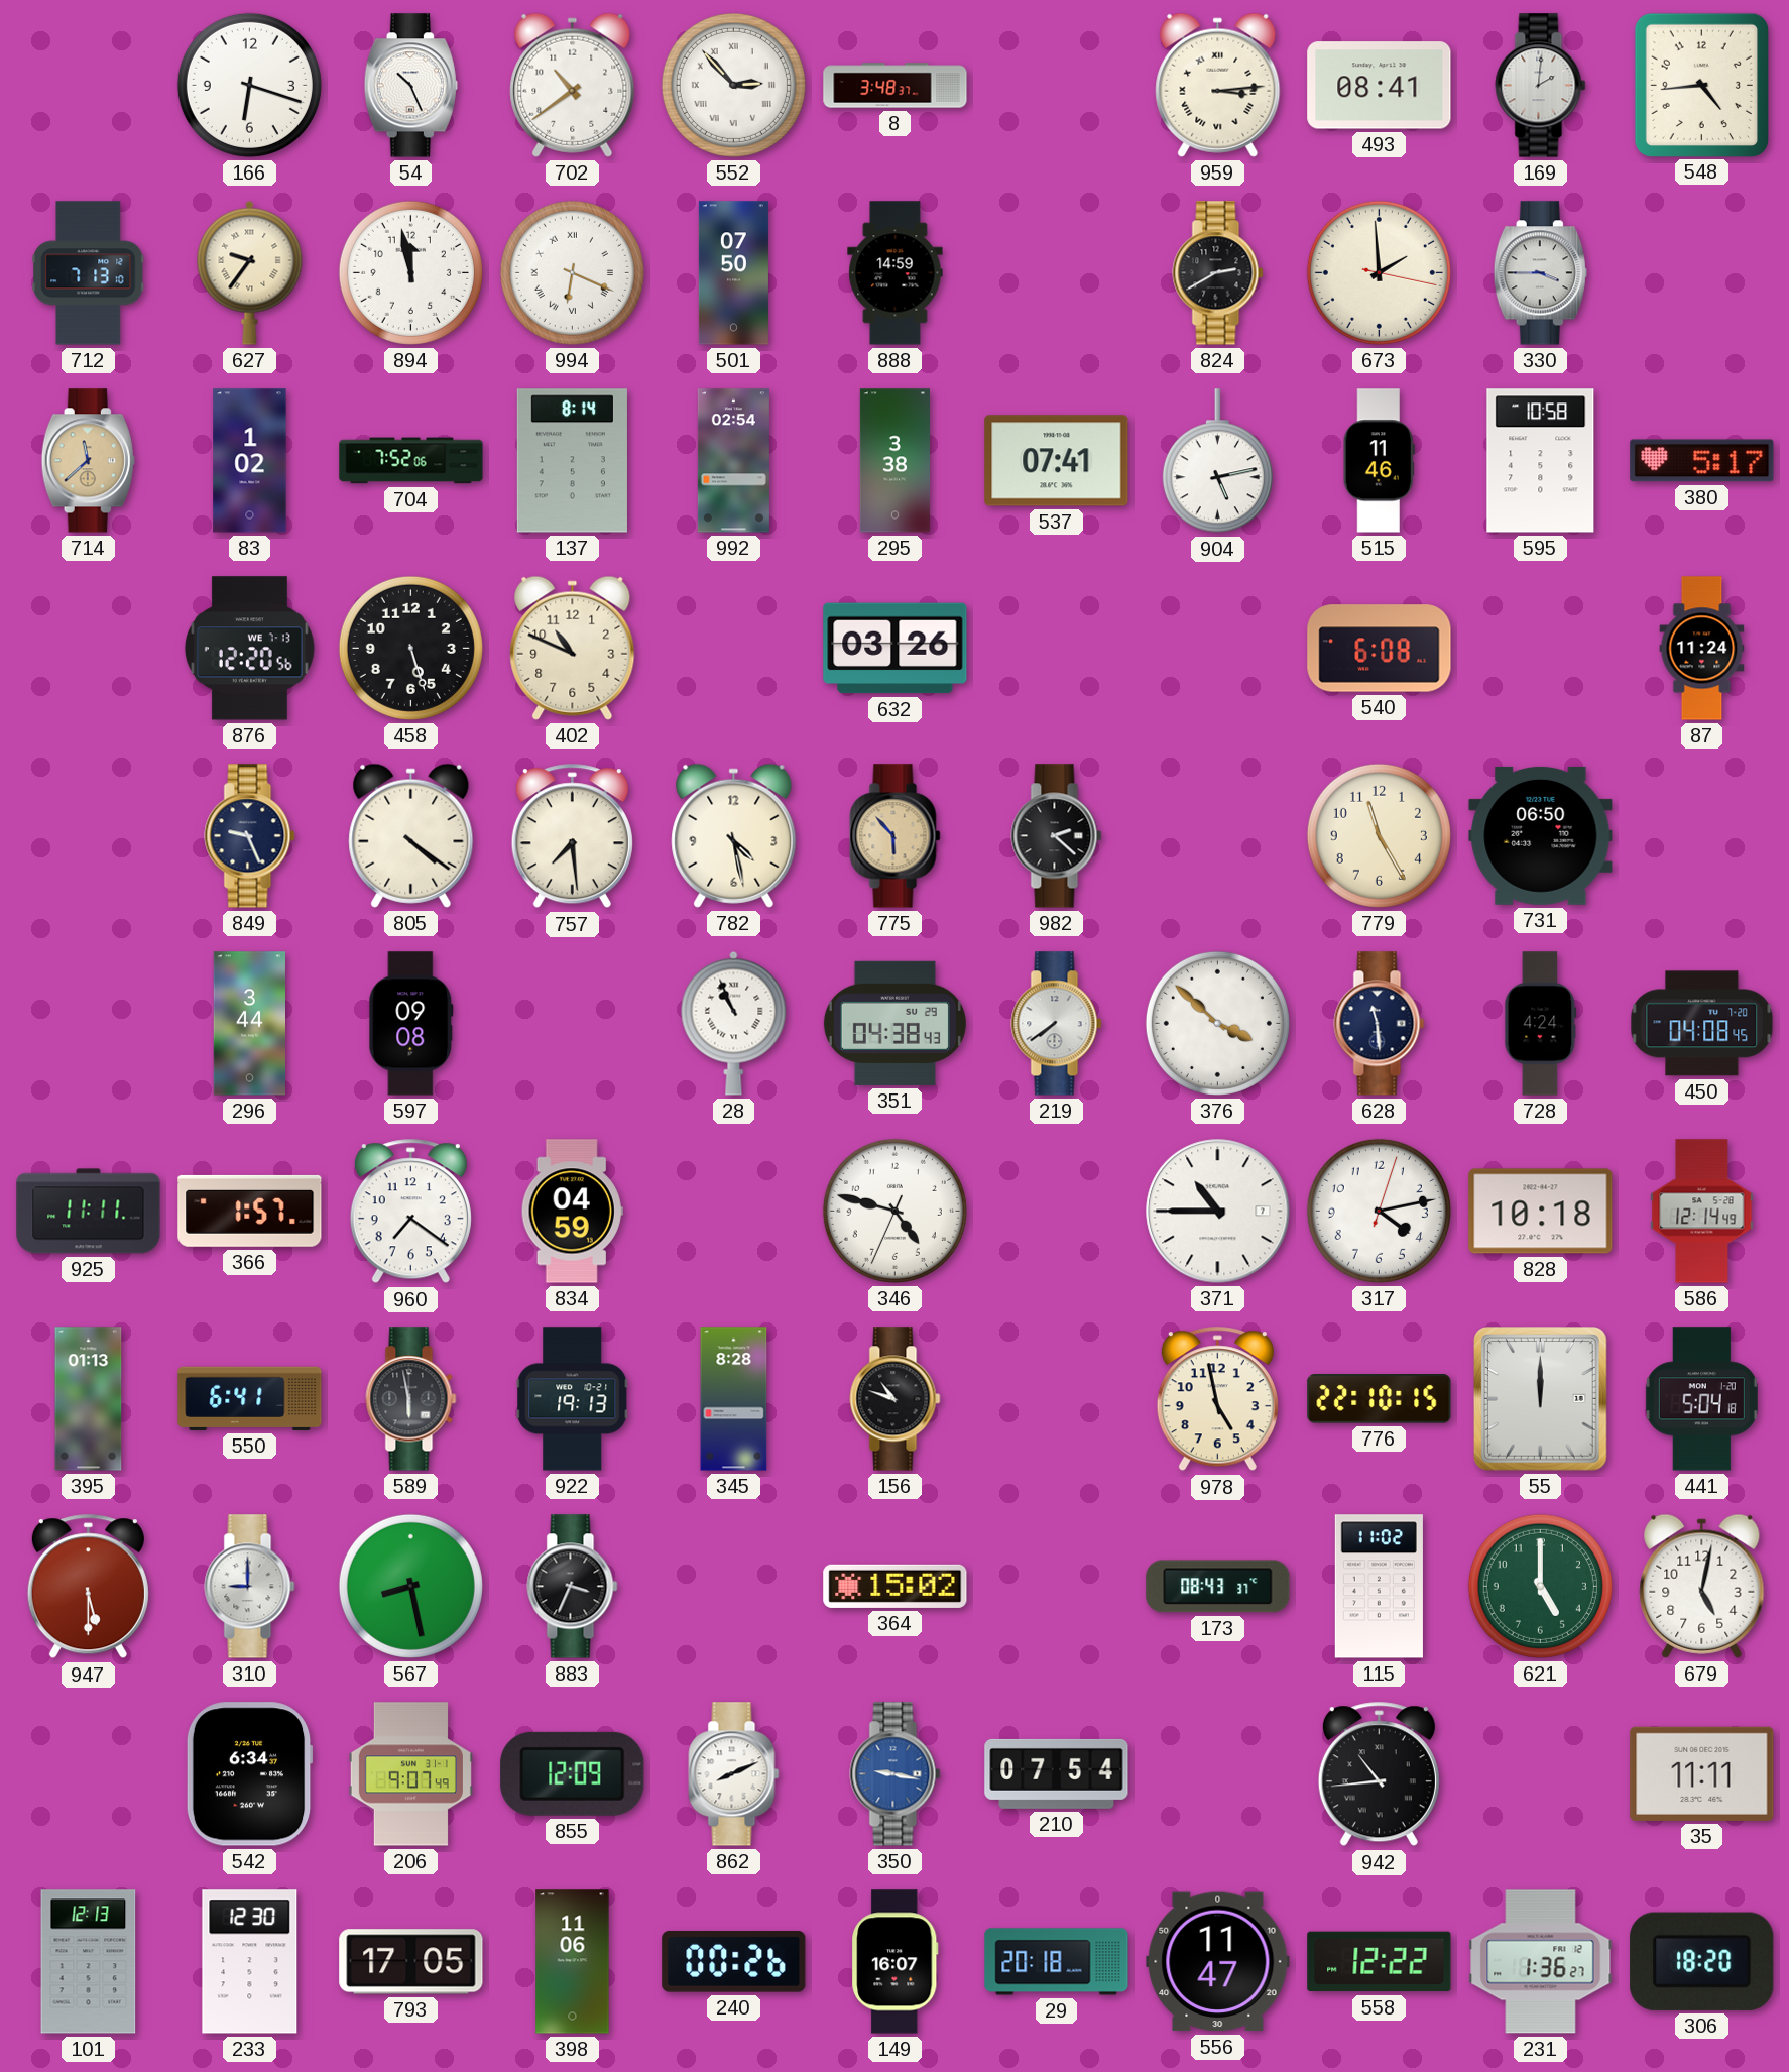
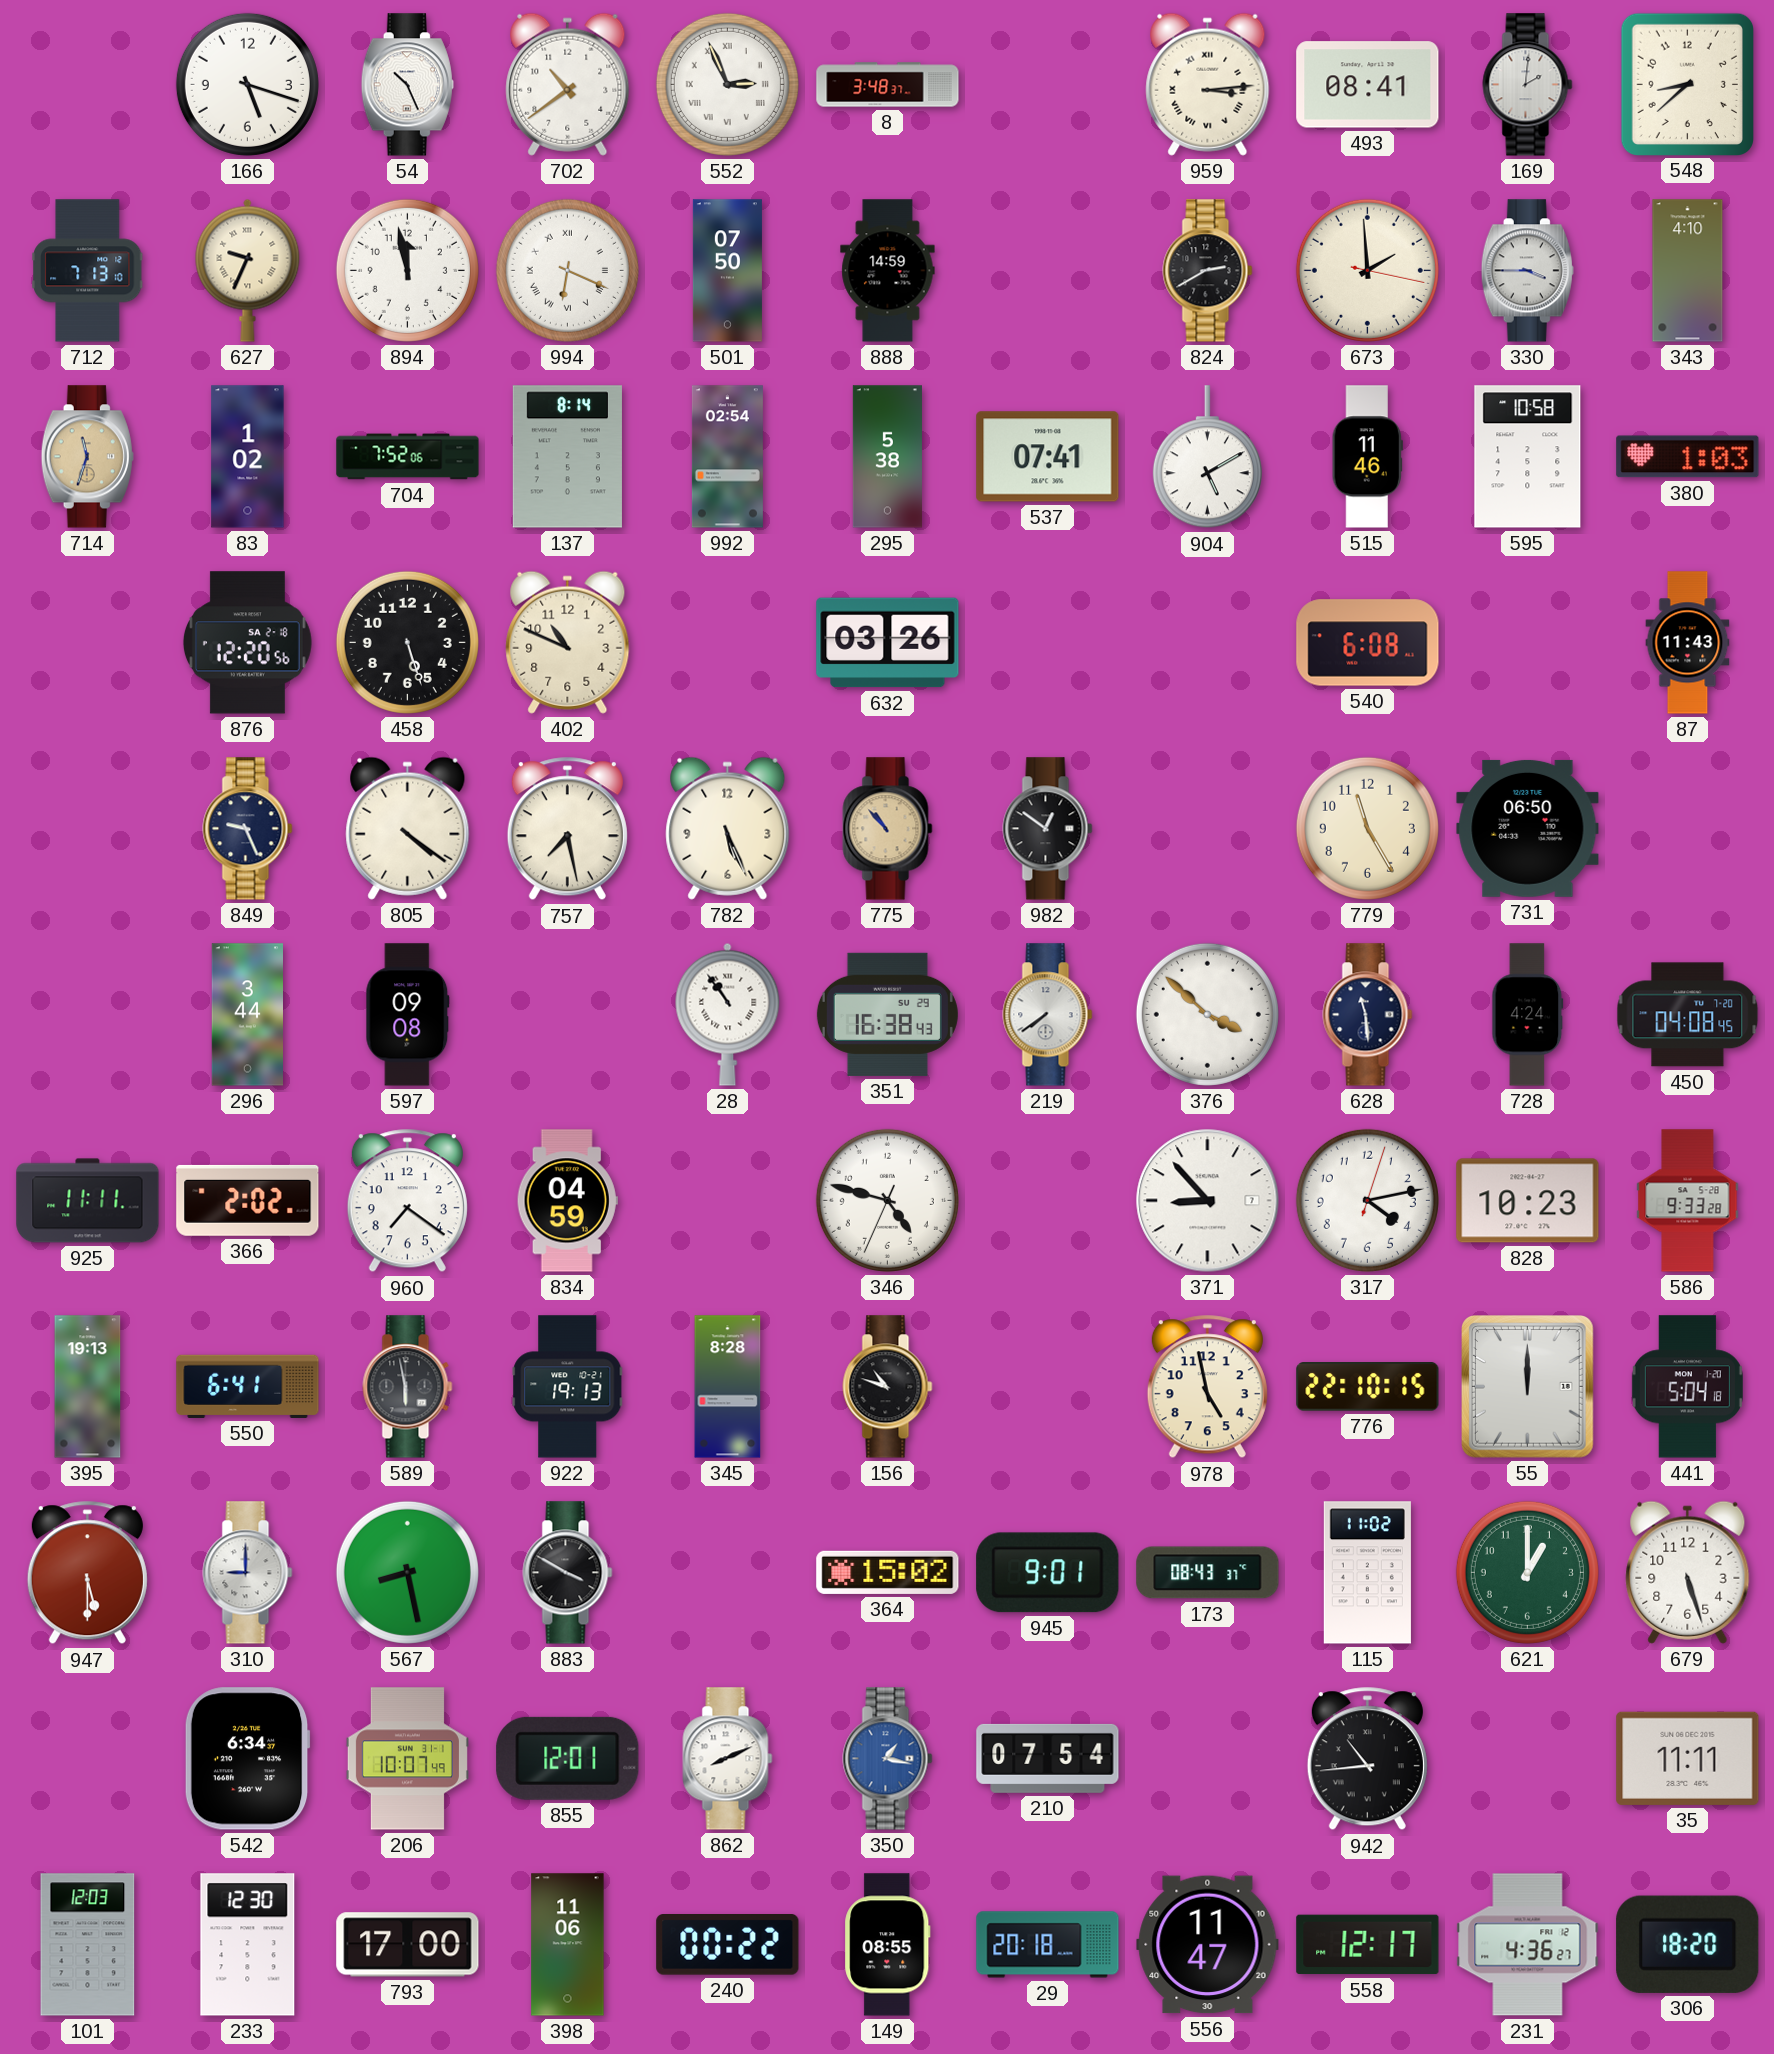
166: 6:18 -> 5:18 (247, 84)
552: 2:53 -> 2:56 (727, 84)
548: 4:44 -> 8:38 (1687, 84)
627: 9:36 -> 9:34 (248, 270)
343: none -> 4:10 (1688, 271)
714: 11:38 -> 11:33 (87, 457)
295: 3:38 -> 5:38 (887, 457)
904: 5:13 -> 5:10 (1207, 457)
380: 5:17 -> 1:03 (1688, 457)
876 date: WE 7-13 -> SA 2-18 (247, 643)
87: 11:24 -> 11:43 (1688, 643)
757: 7:29 -> 7:28 (567, 829)
782: 4:28 -> 5:26 (728, 828)
775: 5:53 -> 10:53 (888, 829)
982: 2:22 -> 12:51 (1048, 829)
28: 10:56 -> 10:54 (728, 1014)
351: 04:38 -> 16:38 (887, 1014)
366: 1:57 -> 2:02 (248, 1200)
371: 10:45 -> 8:53 (1208, 1201)
828: 10:18 -> 10:23 (1528, 1201)
586: 12:14 -> 9:33 (1688, 1201)
395: 01:13 -> 19:13 (88, 1387)
883: 3:34 -> 3:50 (568, 1573)
945: none -> 9:01 (1048, 1573)
621: 5:00 -> 1:00 (1527, 1572)
679: 5:02 -> 5:27 (1688, 1572)
206: 9:07 -> 10:07 (407, 1759)
855: 12:09 -> 12:01 (568, 1758)
350: 9:17 -> 1:17 (888, 1759)
101: 12:13 -> 12:03 (88, 1945)
793: 17:05 -> 17:00 (408, 1945)
240: 00:26 -> 00:22 (728, 1945)
149: 16:07 -> 08:55 (888, 1945)
558: 12:22 -> 12:17 (1368, 1945)
231: 1:36 -> 4:36 (1528, 1945)
